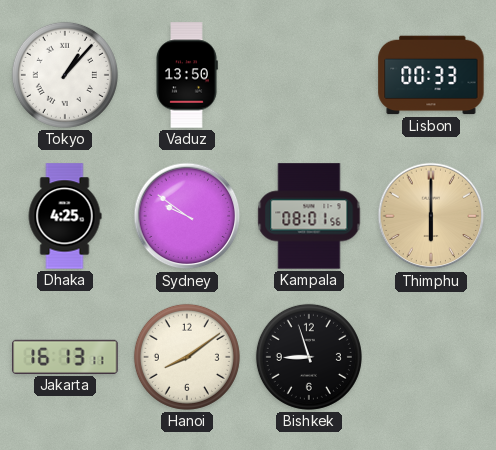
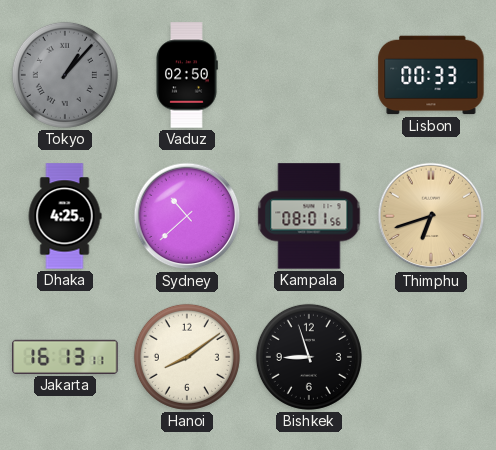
Tokyo dial: white -> grey (65, 75)
Vaduz: 13:50 -> 02:50 (187, 75)
Sydney: 9:51 -> 10:38 (187, 216)
Thimphu: 6:00 -> 6:42 (431, 216)
